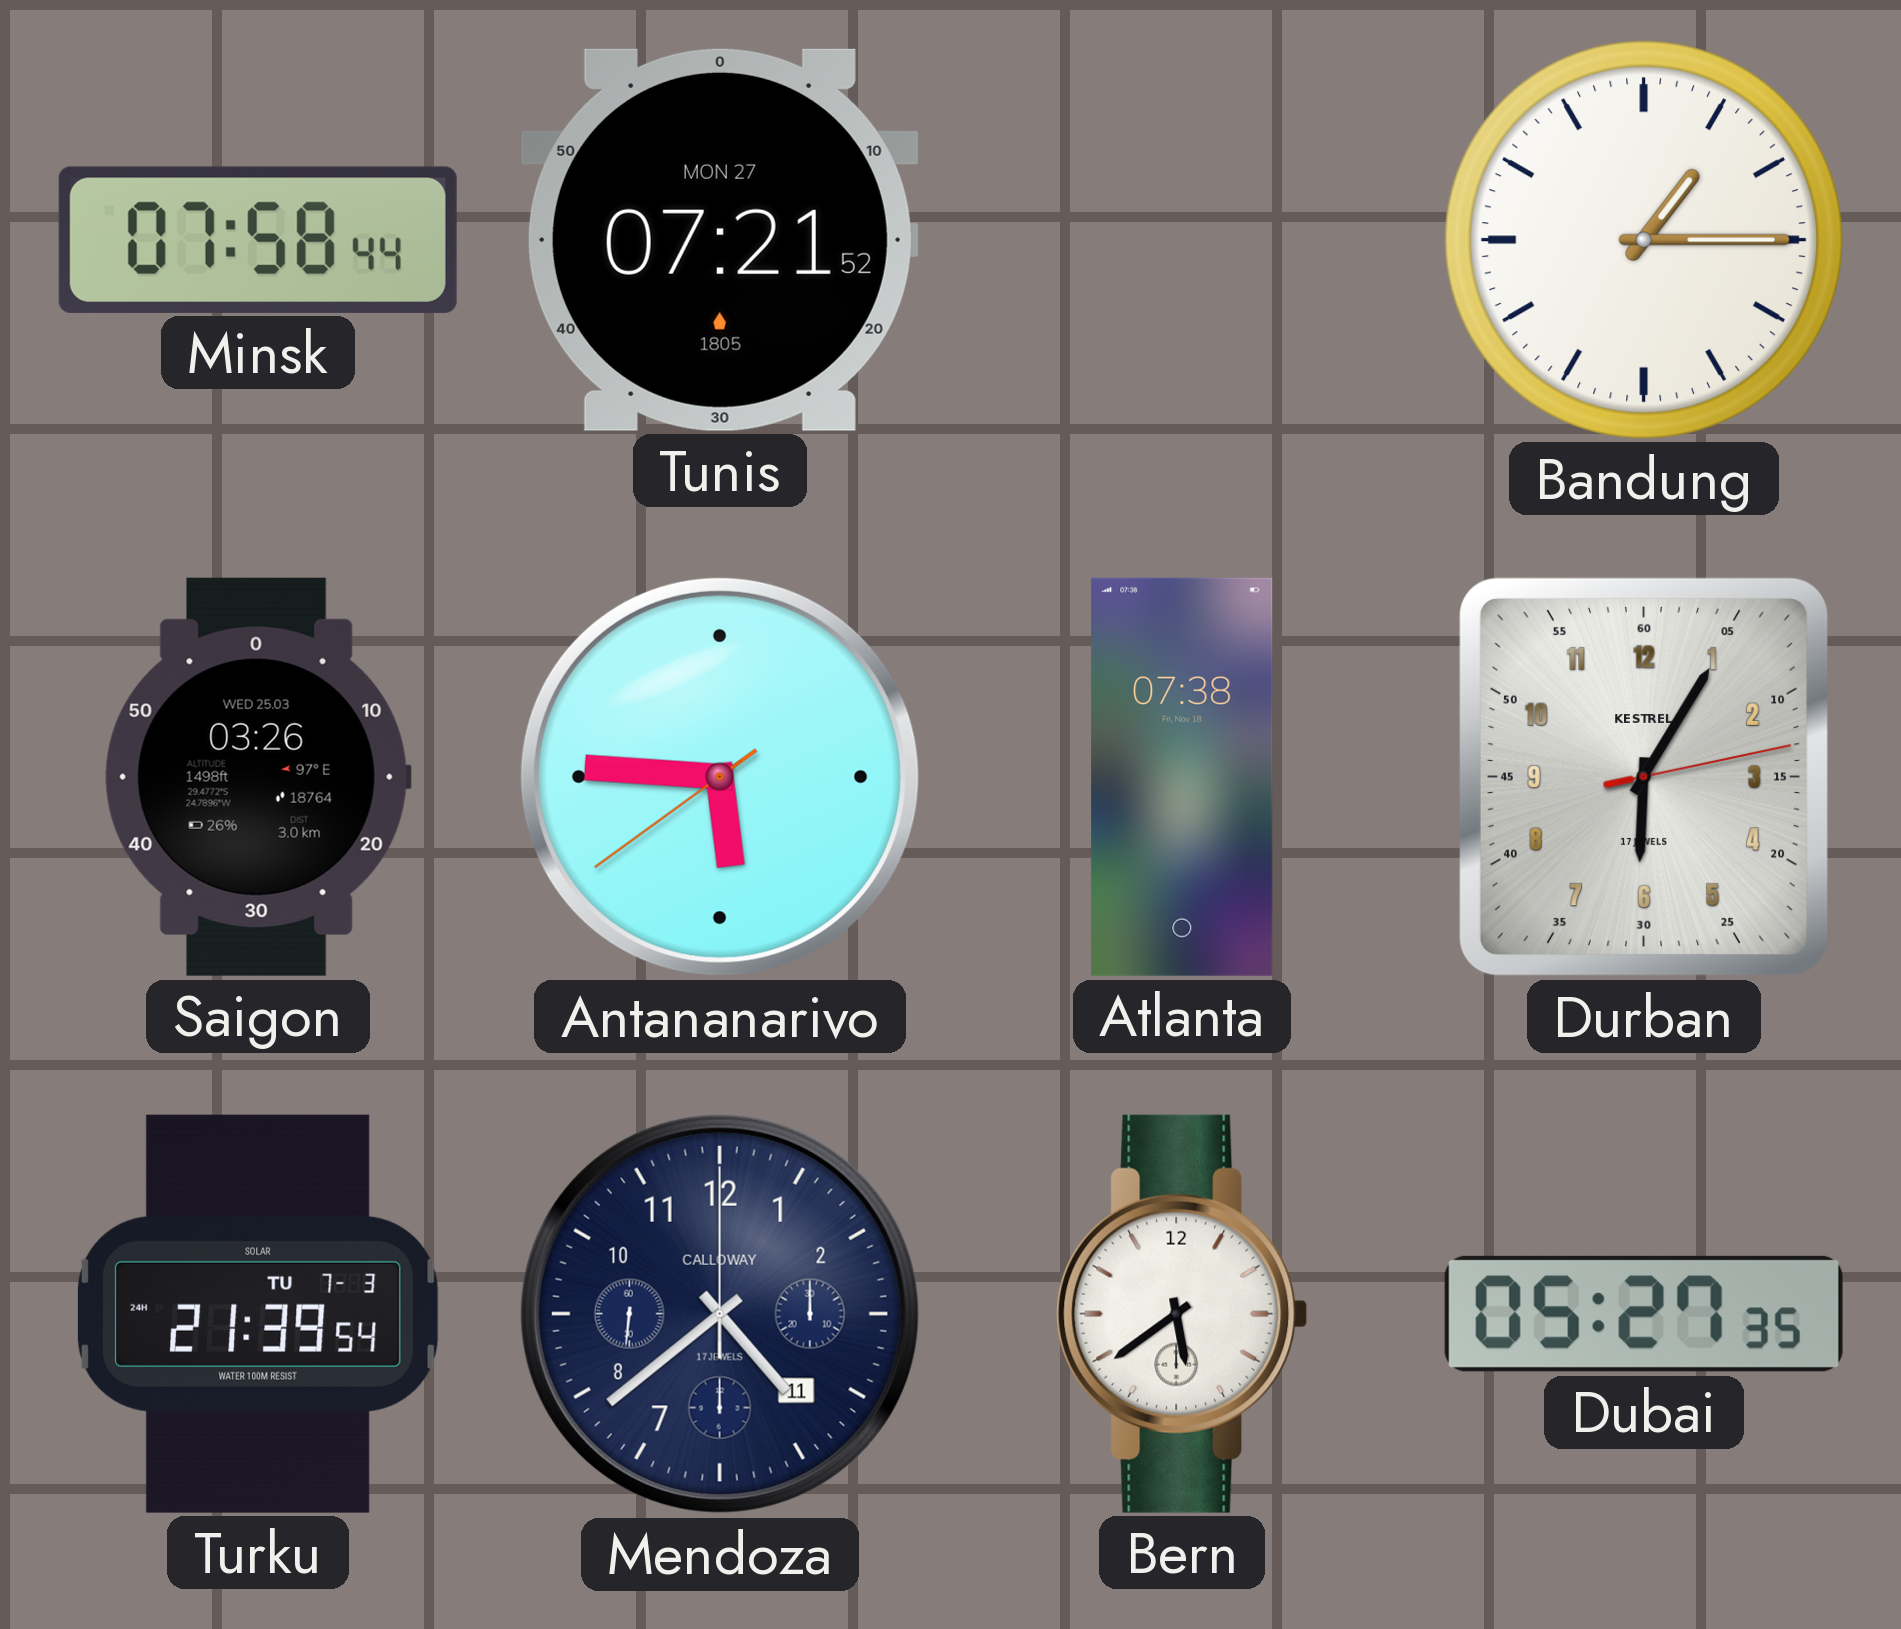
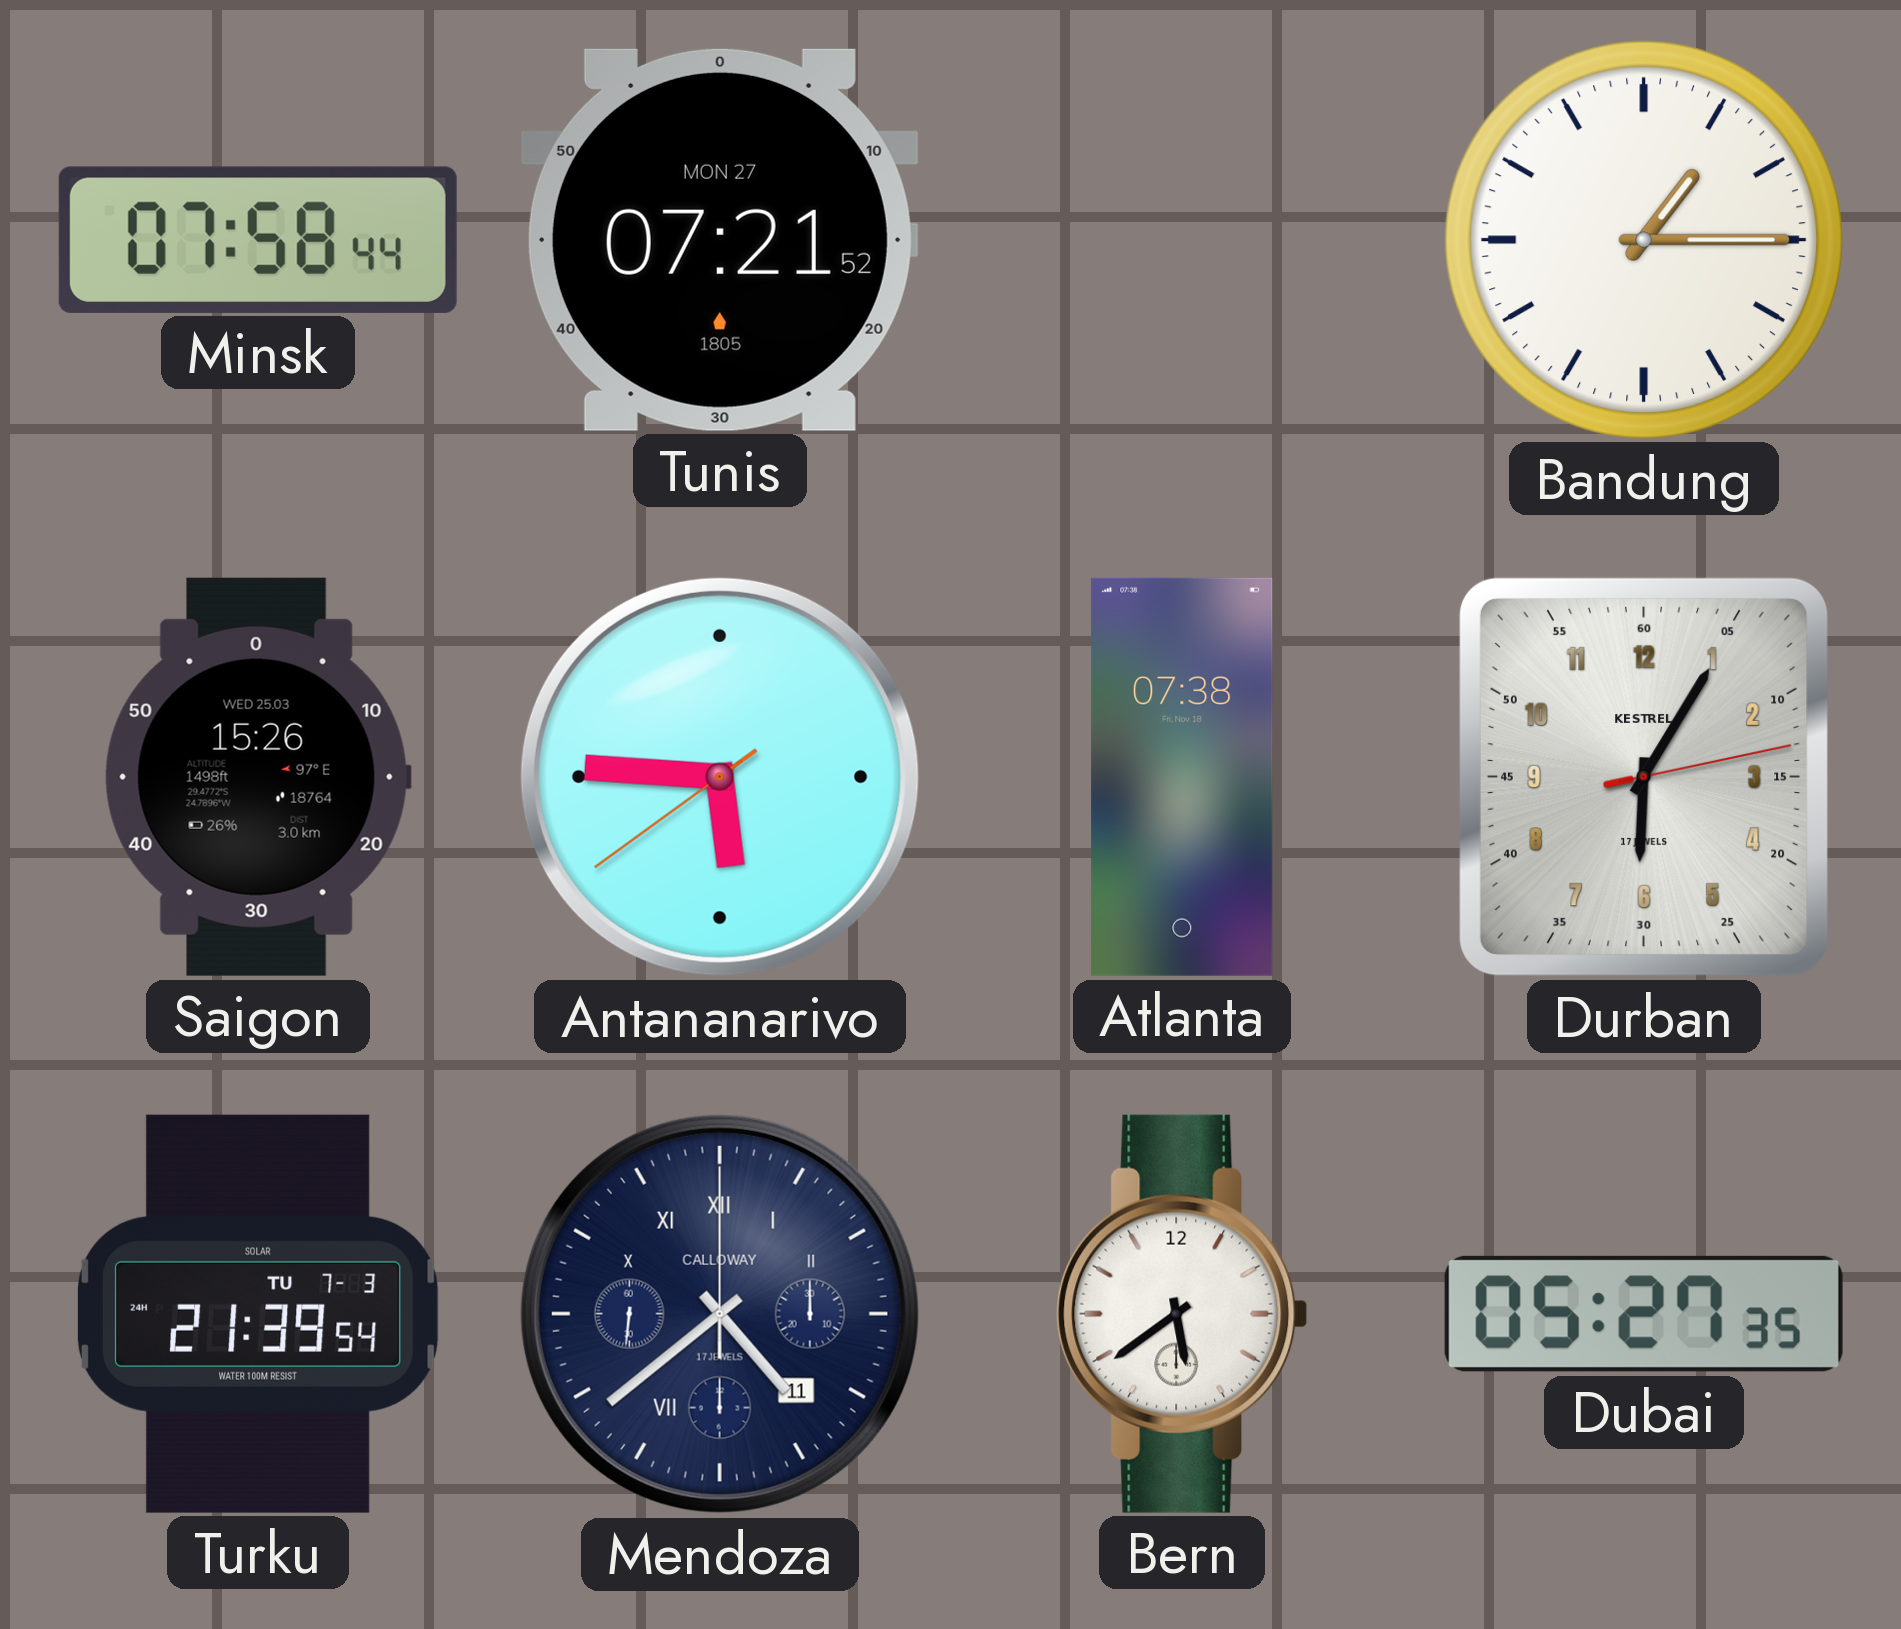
Saigon: 03:26 -> 15:26 (258, 777)
Mendoza numerals: Arabic -> Roman (720, 1314)
